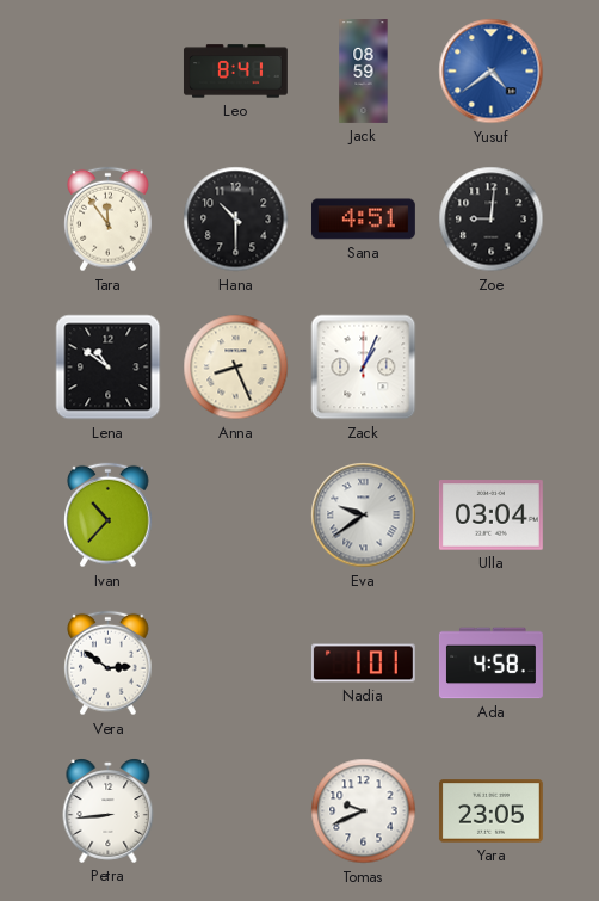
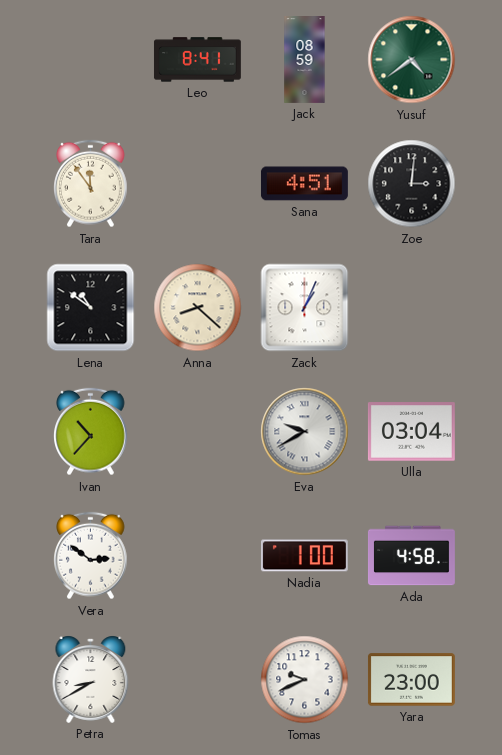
Yusuf dial: blue -> green (412, 60)
Hana: 10:30 -> none (236, 220)
Zoe: 9:01 -> 3:01 (412, 184)
Anna: 8:26 -> 8:22 (198, 308)
Eva: 9:39 -> 9:40 (305, 432)
Nadia: 1:01 -> 1:00 (304, 556)
Petra: 8:44 -> 8:40 (91, 679)
Yara: 23:05 -> 23:00 (411, 680)
